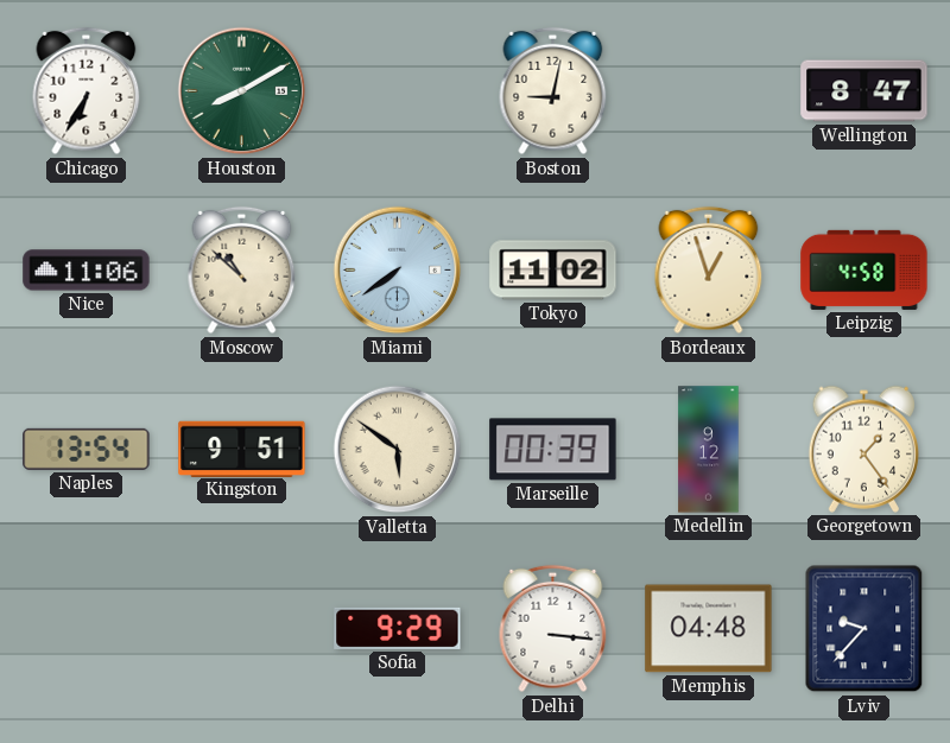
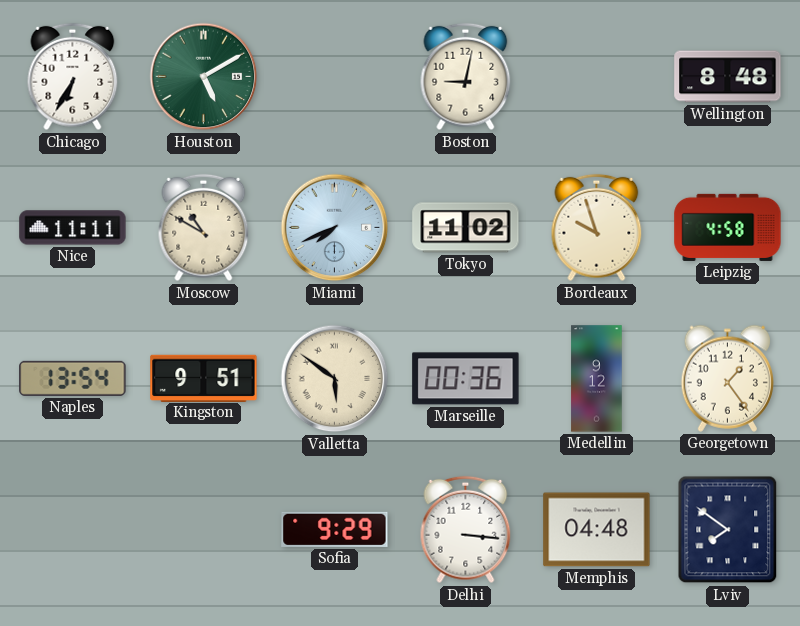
Houston: 8:10 -> 5:10 (204, 77)
Wellington: 8:47 -> 8:48 (728, 77)
Nice: 11:06 -> 11:11 (73, 228)
Moscow: 10:52 -> 10:50 (204, 228)
Miami: 7:39 -> 7:41 (335, 228)
Bordeaux: 12:57 -> 9:57 (597, 228)
Marseille: 00:39 -> 00:36 (466, 379)
Lviv: 9:37 -> 7:51 (728, 530)
